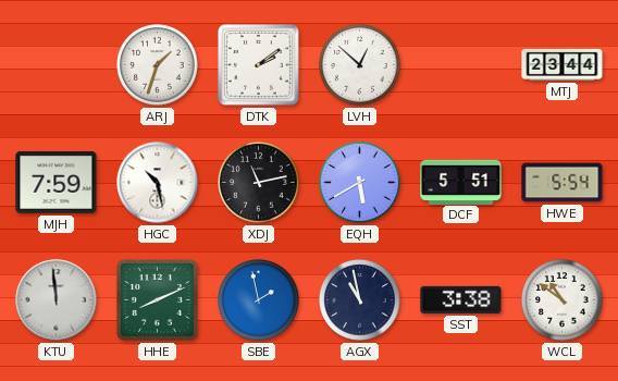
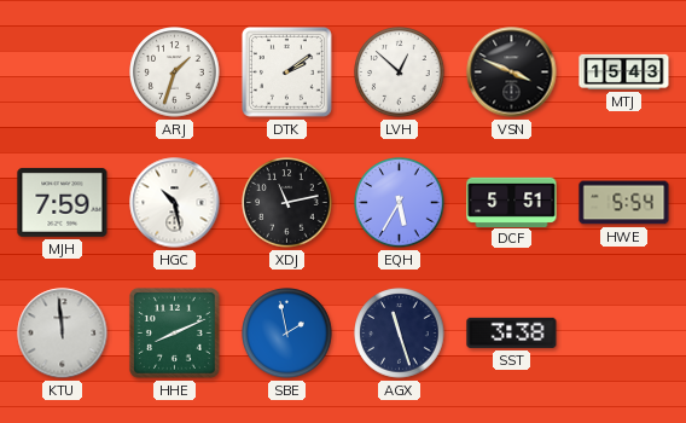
VSN: none -> 3:49 (512, 73)
MTJ: 23:44 -> 15:43 (624, 71)
EQH: 5:40 -> 5:35 (400, 203)
AGX: 10:58 -> 11:27 (400, 334)
WCL: 10:51 -> none (563, 300)
